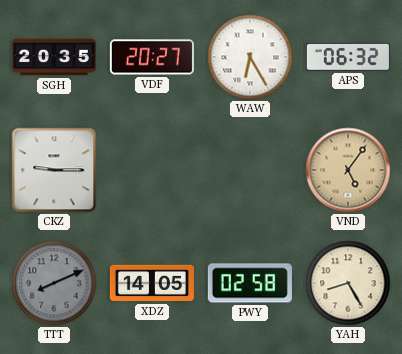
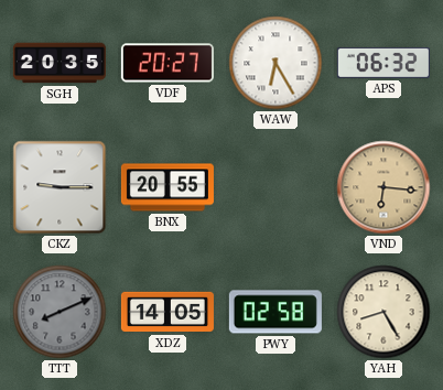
BNX: none -> 20:55 (168, 187)
VND: 5:06 -> 6:16 (383, 187)
